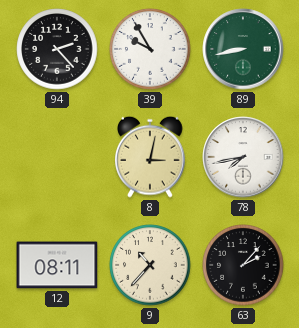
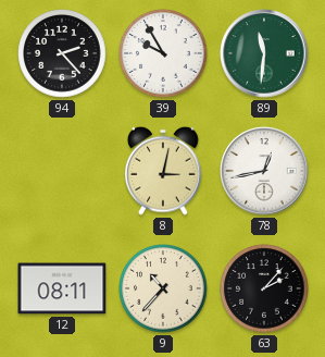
89: 8:43 -> 11:31 (264, 53)
78: 7:43 -> 12:43 (264, 171)
